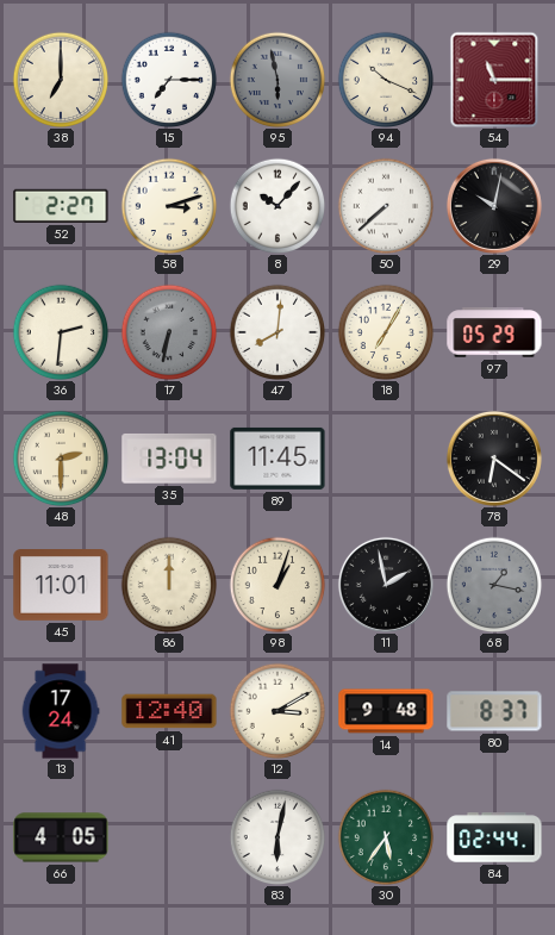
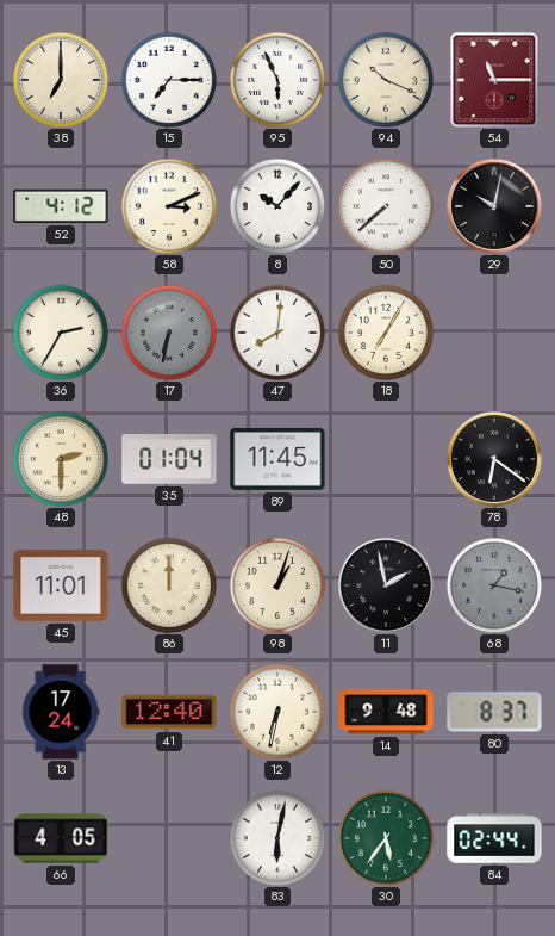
95: 5:58 -> 5:56 (277, 80)
95 dial: grey -> white (277, 80)
52: 2:27 -> 4:12 (61, 206)
58: 3:12 -> 3:11 (169, 206)
36: 2:31 -> 2:35 (61, 333)
97: 05:29 -> none (494, 332)
35: 13:04 -> 01:04 (169, 459)
12: 3:10 -> 6:32 (277, 712)
